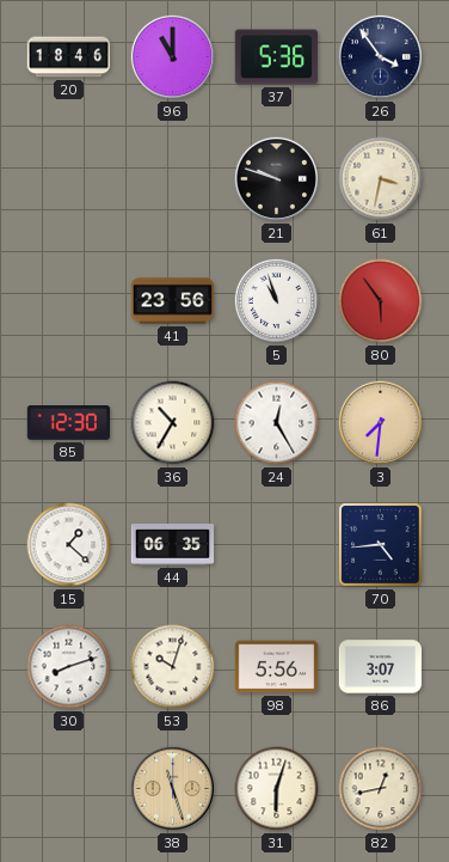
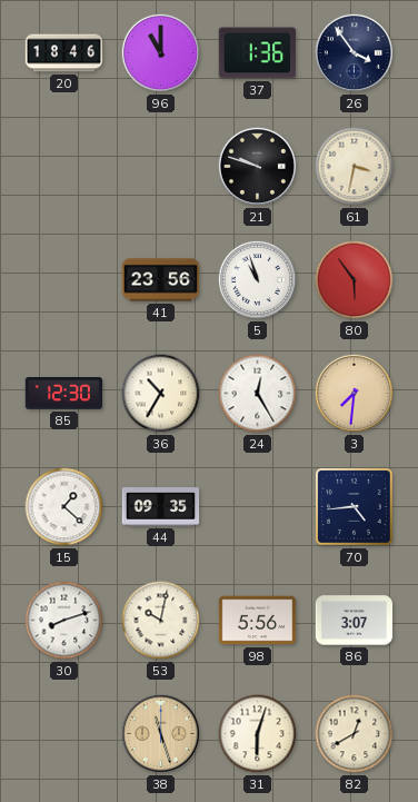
37: 5:36 -> 1:36 (258, 53)
44: 06:35 -> 09:35 (161, 507)
53: 10:03 -> 10:02 (161, 621)
82: 12:43 -> 12:40 (355, 734)
